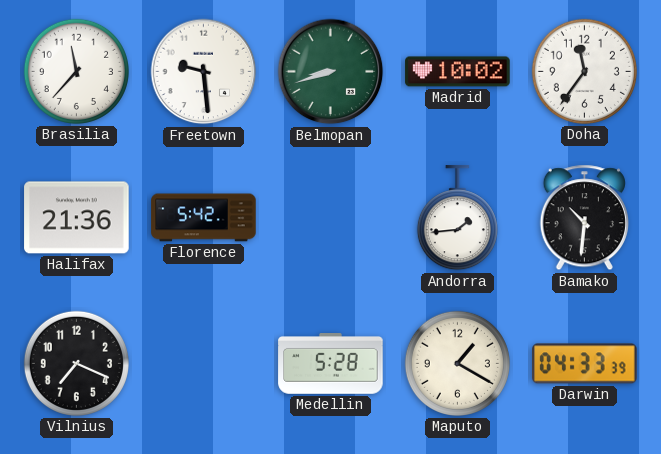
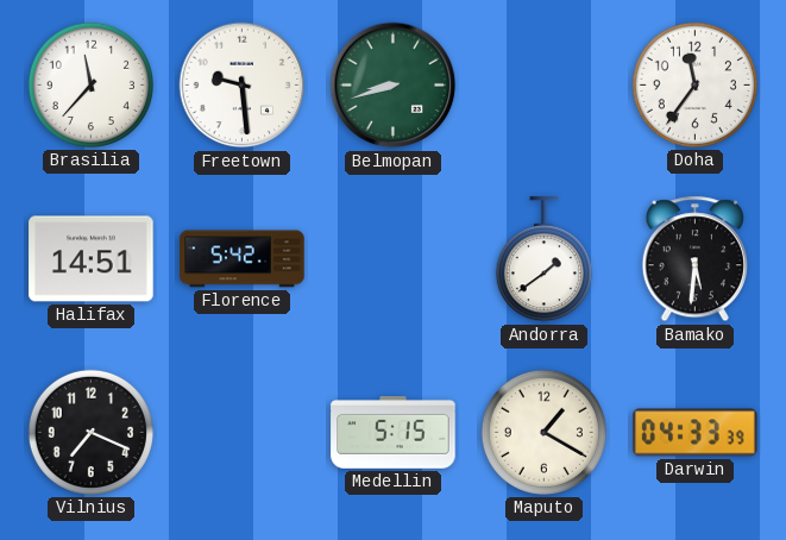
Madrid: 10:02 -> none (458, 72)
Halifax: 21:36 -> 14:51 (92, 259)
Andorra: 1:44 -> 1:39 (543, 259)
Bamako: 10:31 -> 5:31 (694, 259)
Medellin: 5:28 -> 5:15 (394, 433)
